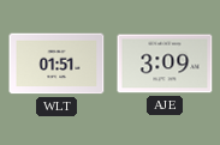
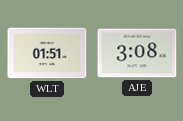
AJE: 3:09 -> 3:08 (137, 53)
